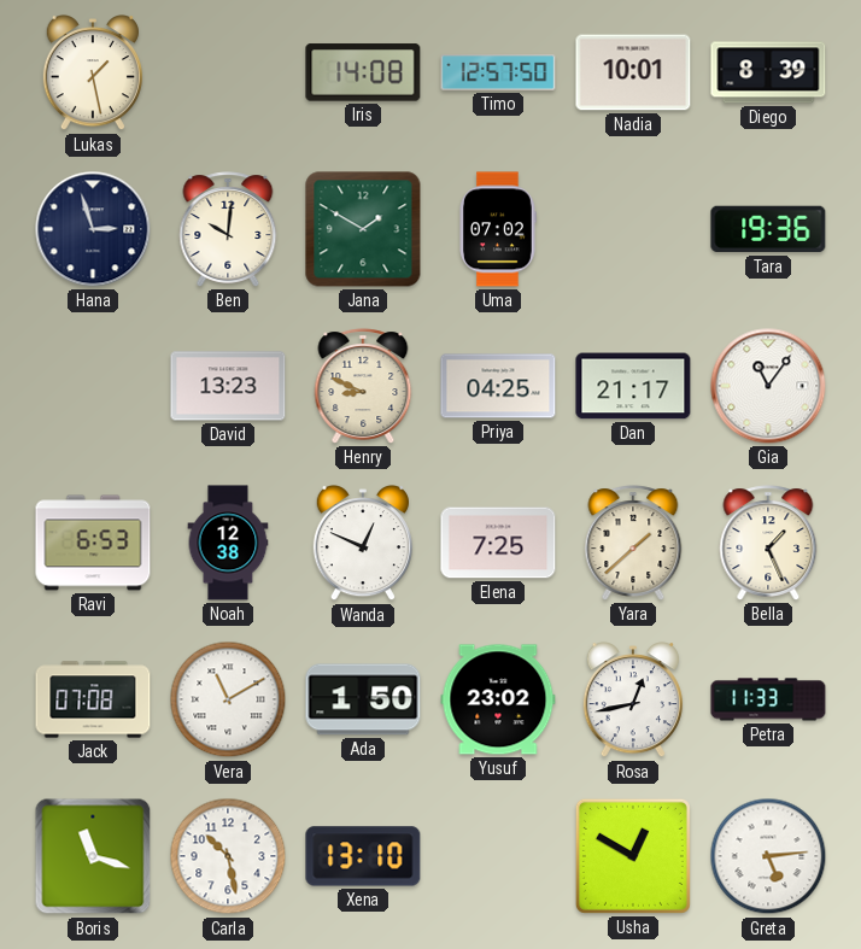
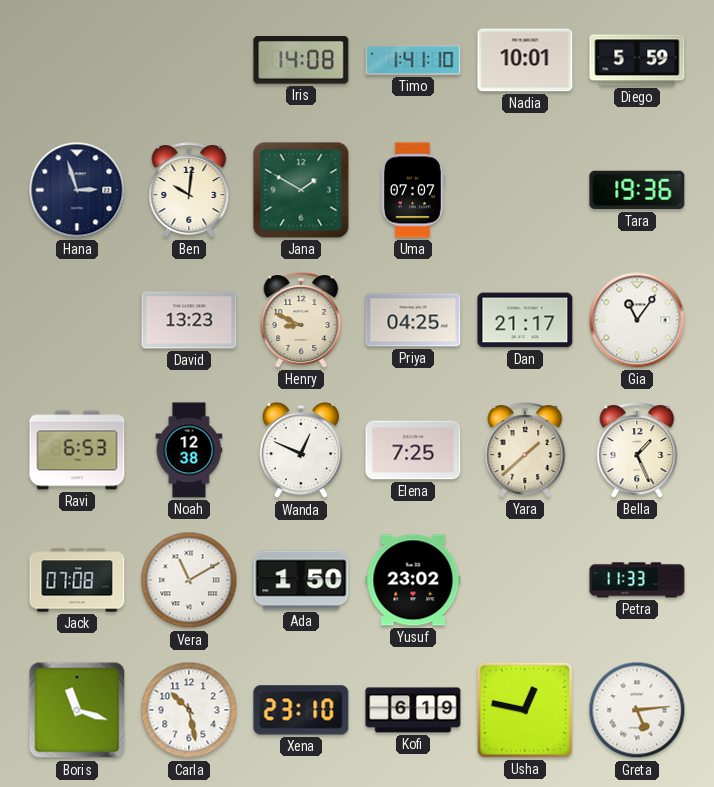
Lukas: 1:28 -> none (93, 74)
Timo: 12:57 -> 1:41 (413, 60)
Diego: 8:39 -> 5:59 (637, 60)
Uma: 07:02 -> 07:07 (413, 190)
Rosa: 12:43 -> none (633, 701)
Xena: 13:10 -> 23:10 (301, 710)
Kofi: none -> 6:19 (413, 710)
Usha: 12:50 -> 12:47 (525, 710)
